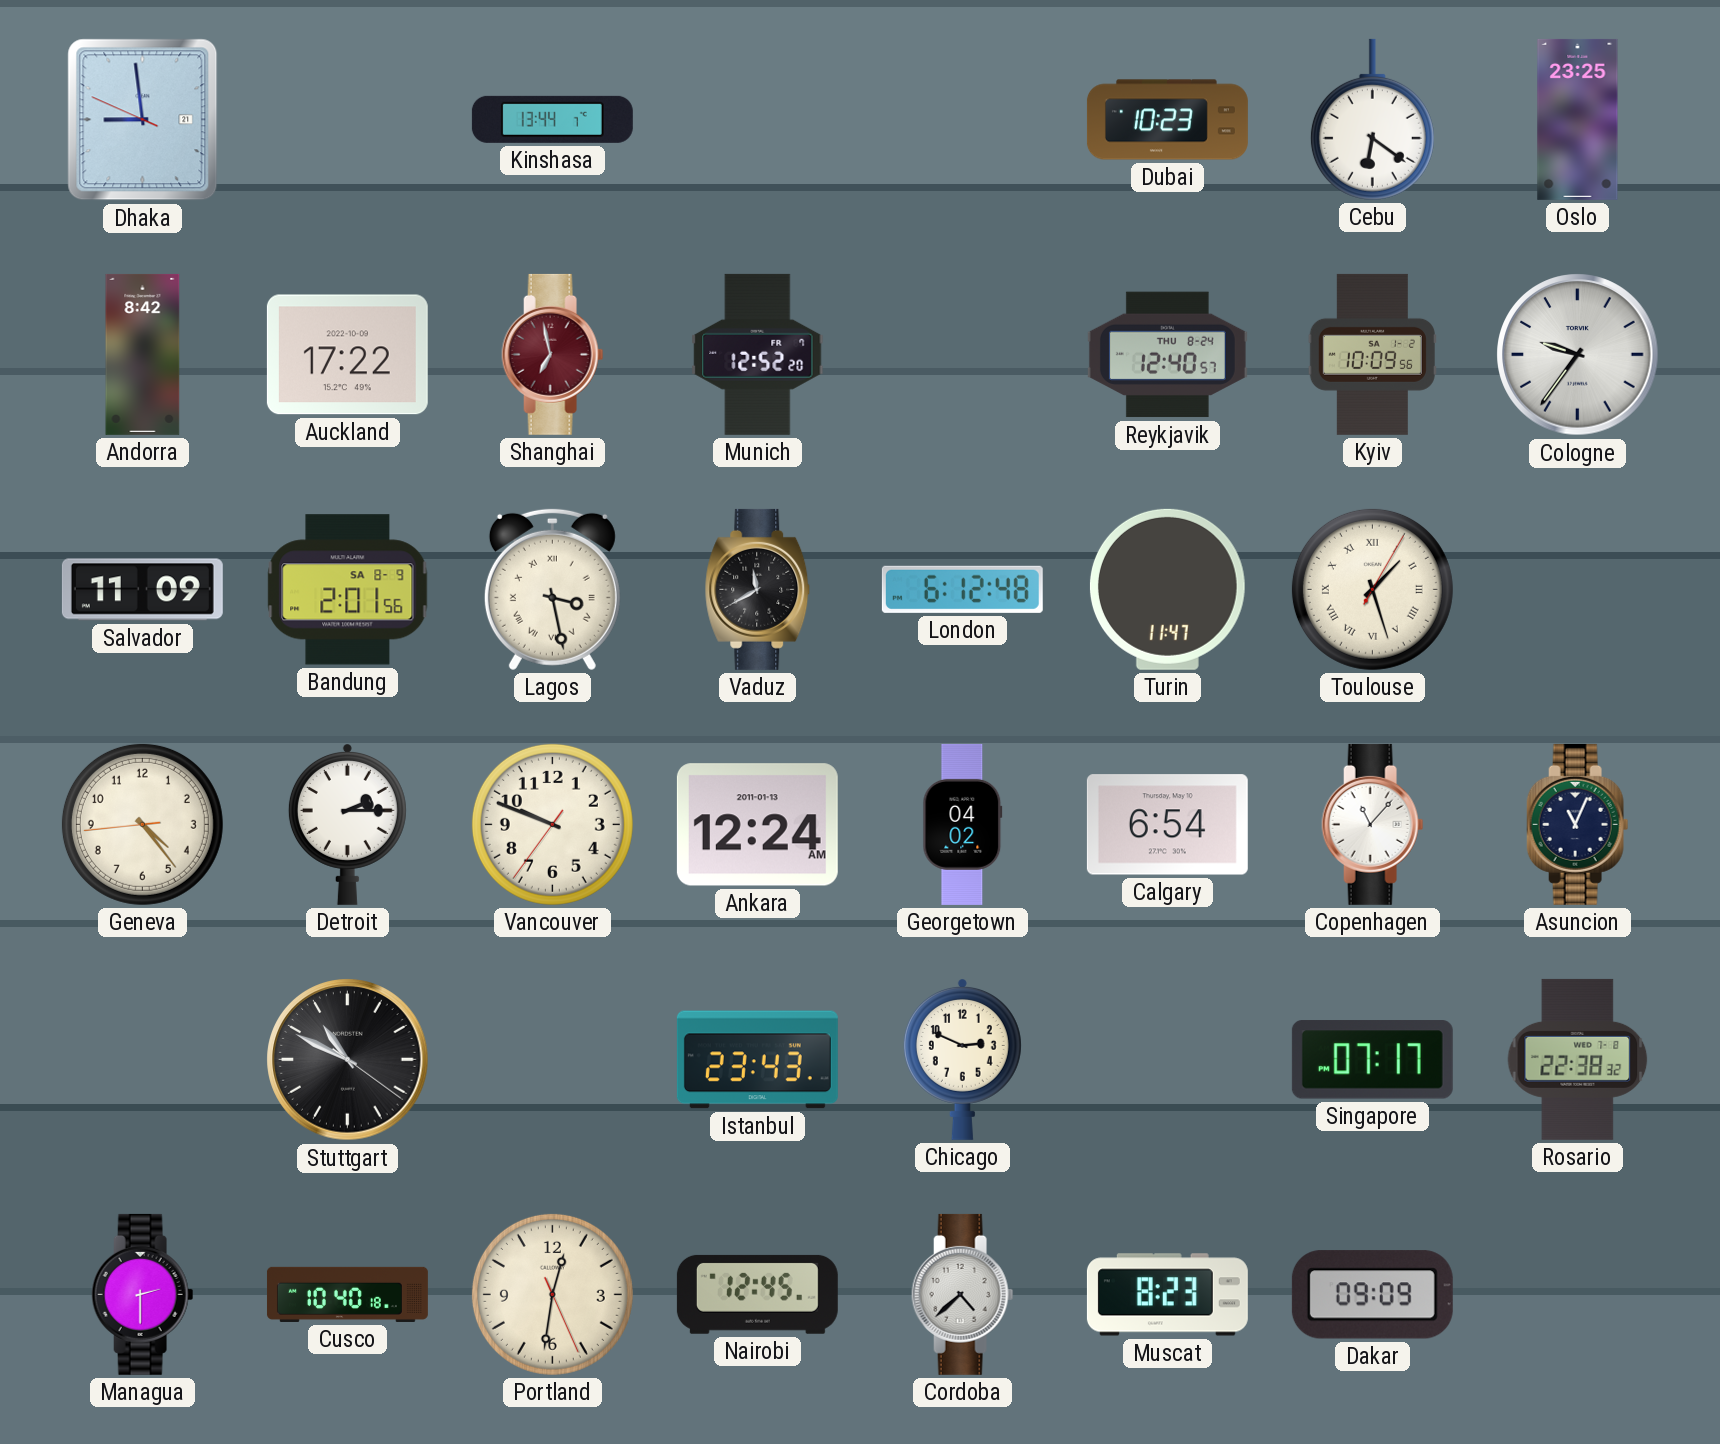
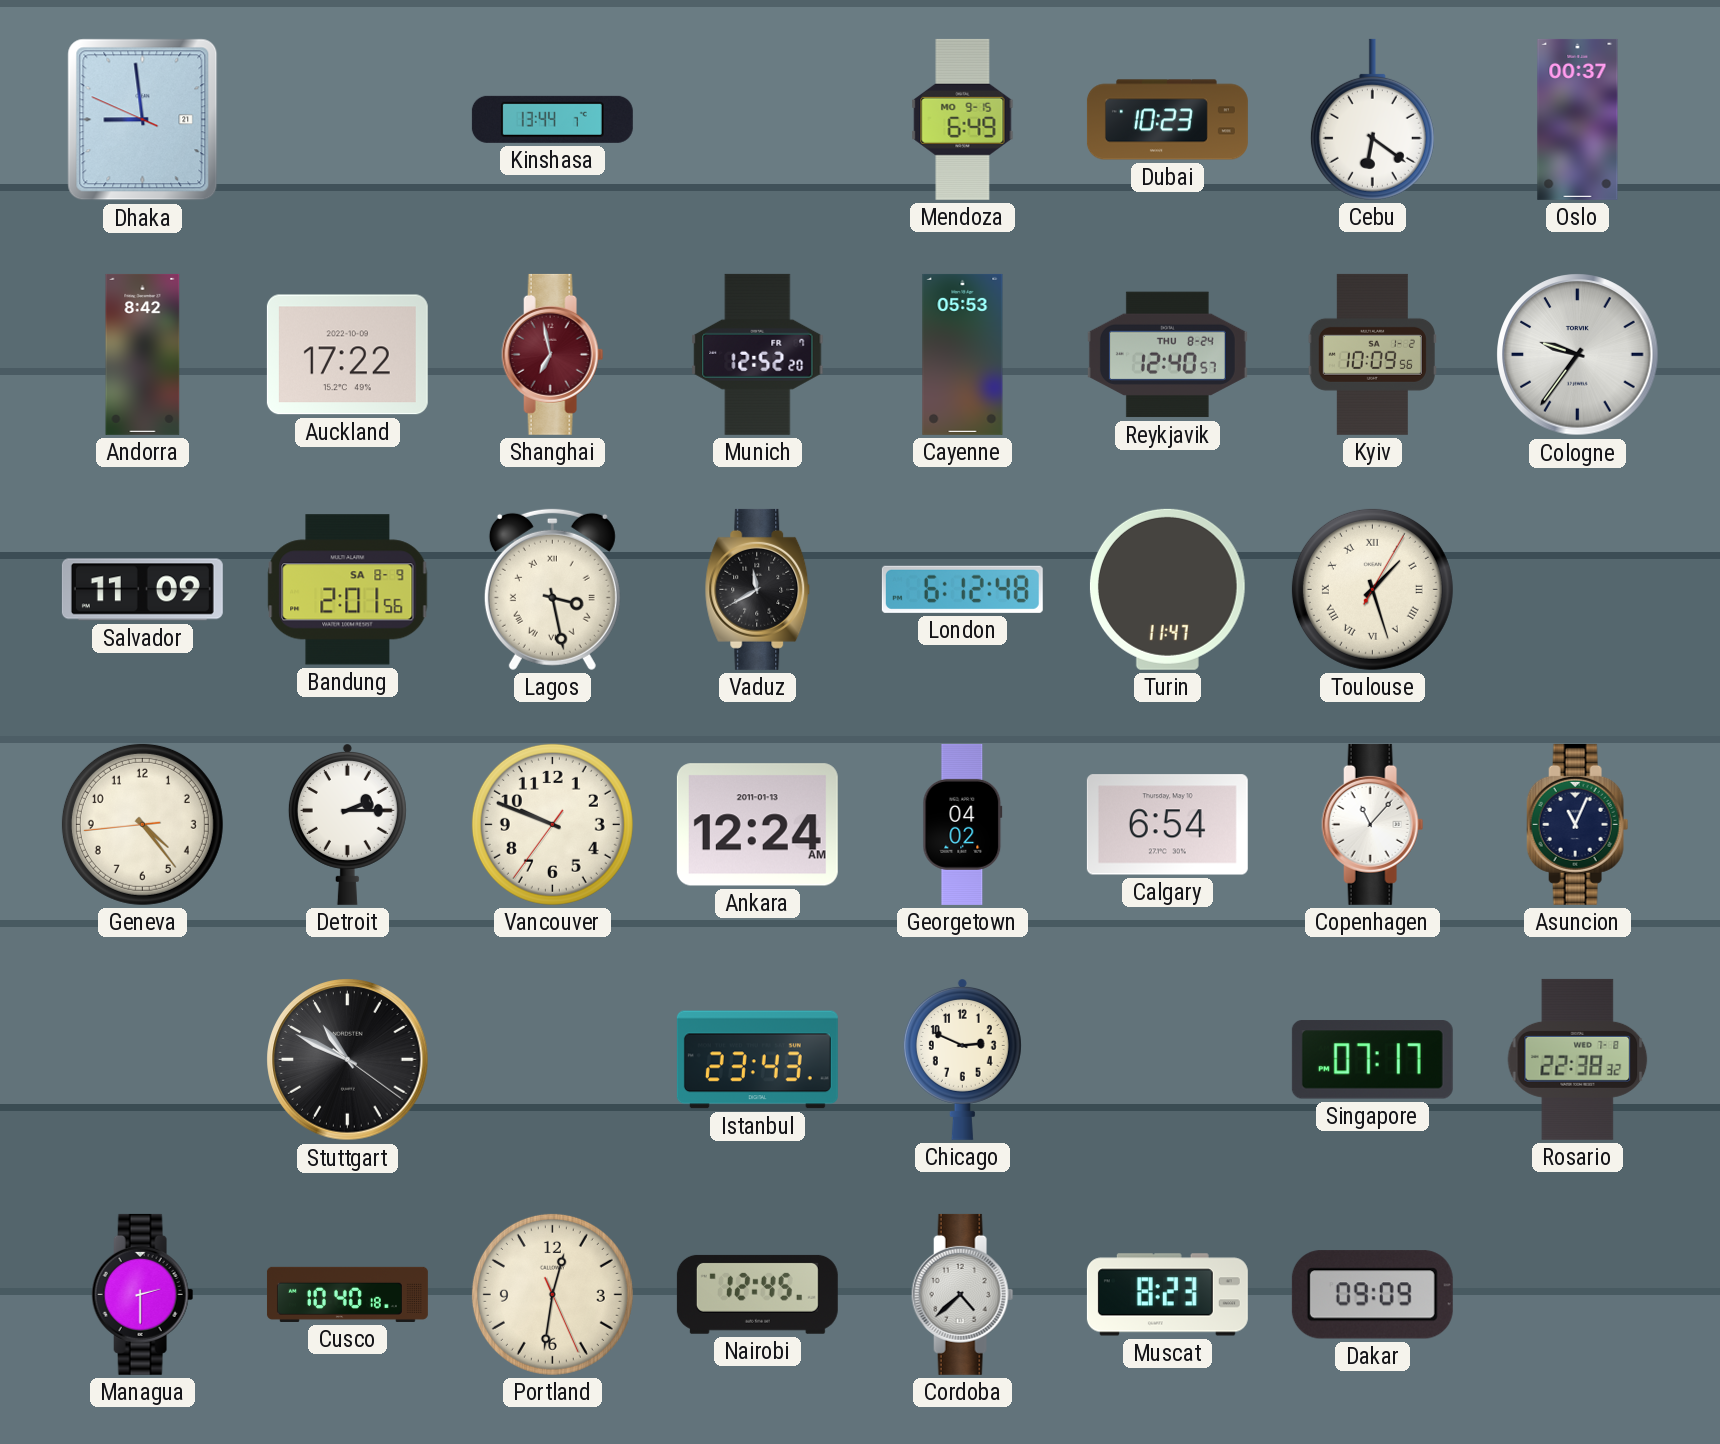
Mendoza: none -> 6:49 (963, 119)
Oslo: 23:25 -> 00:37 (1578, 119)
Cayenne: none -> 05:53 (963, 354)
